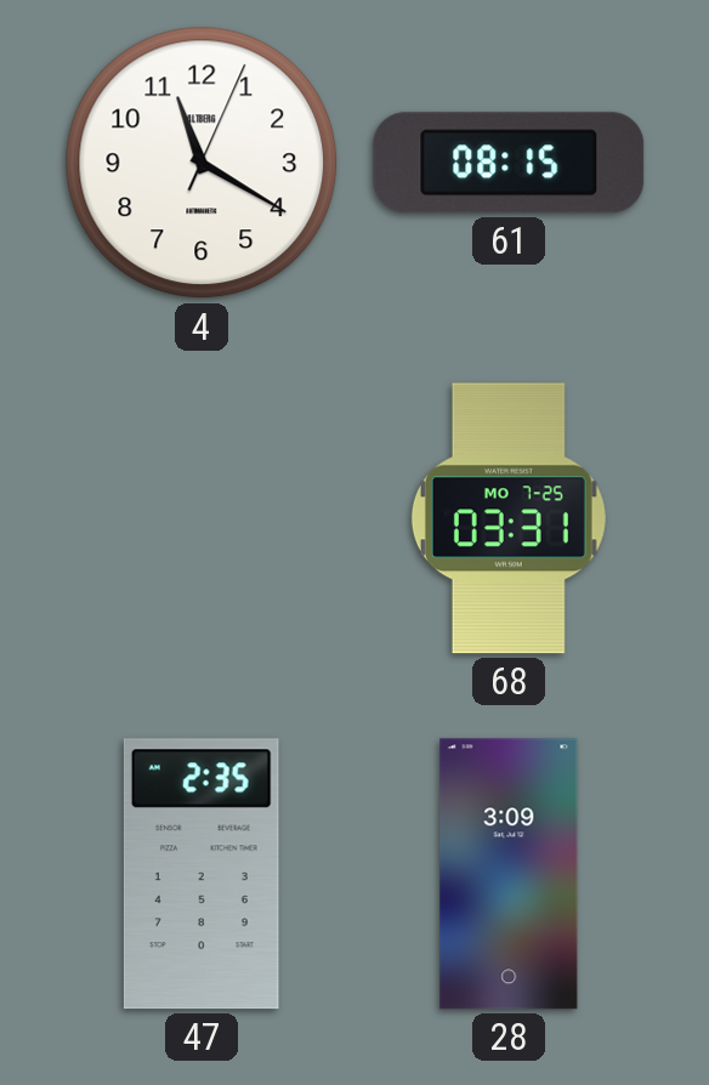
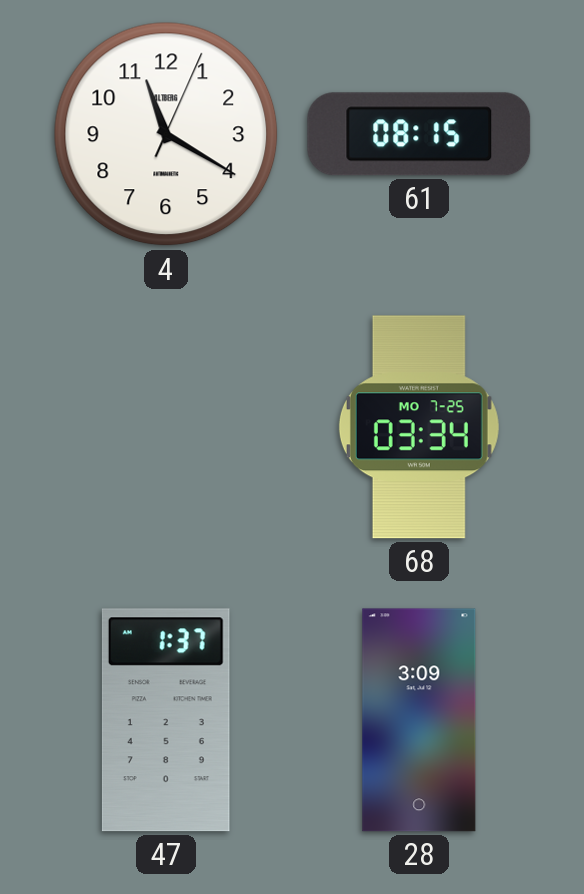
68: 03:31 -> 03:34 (419, 427)
47: 2:35 -> 1:37 (166, 720)
